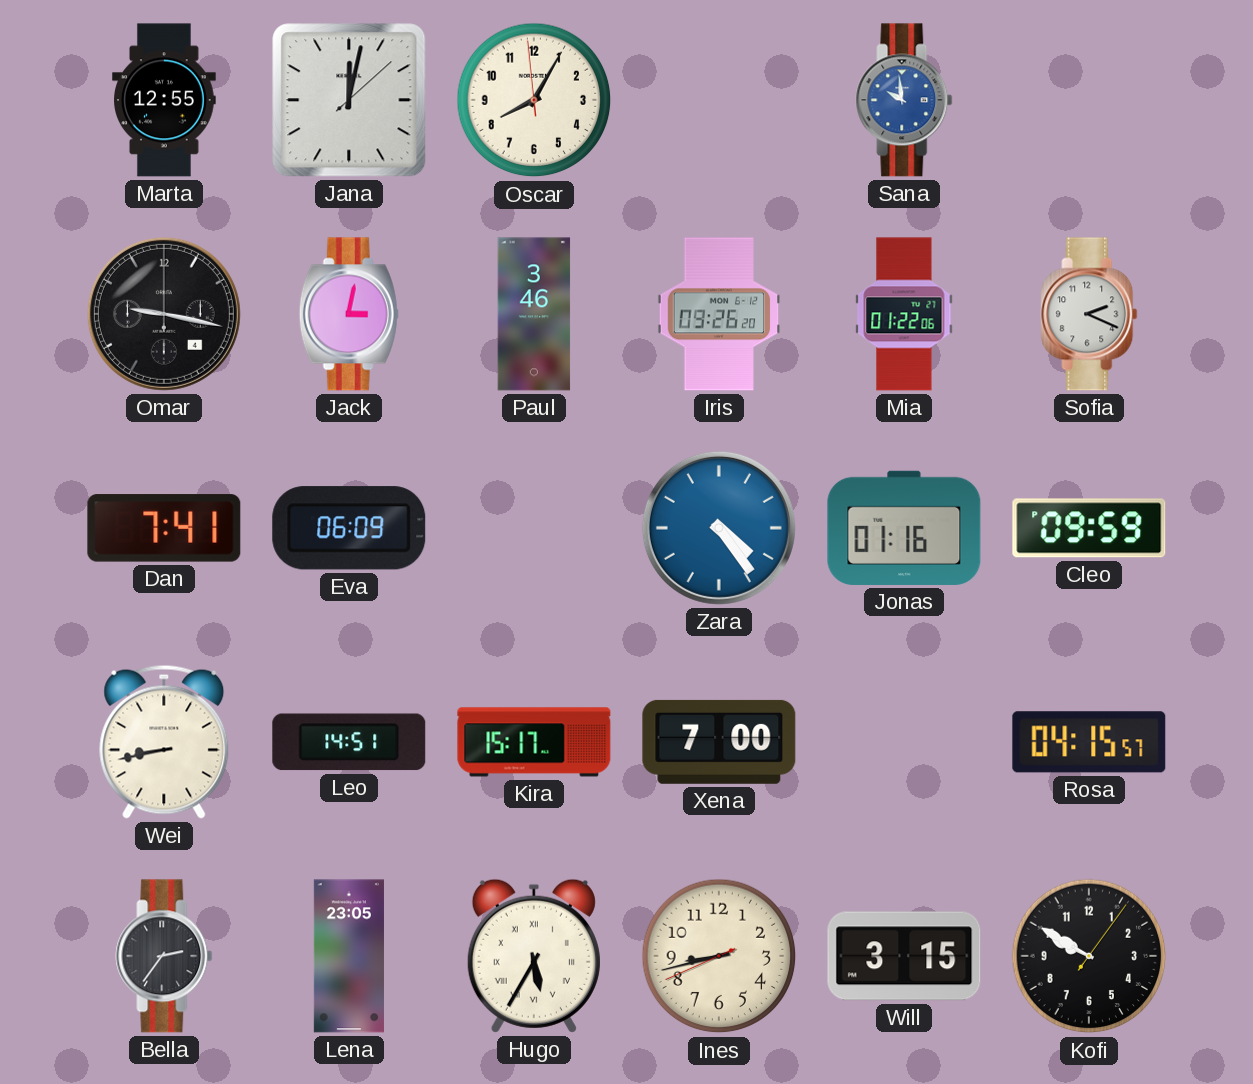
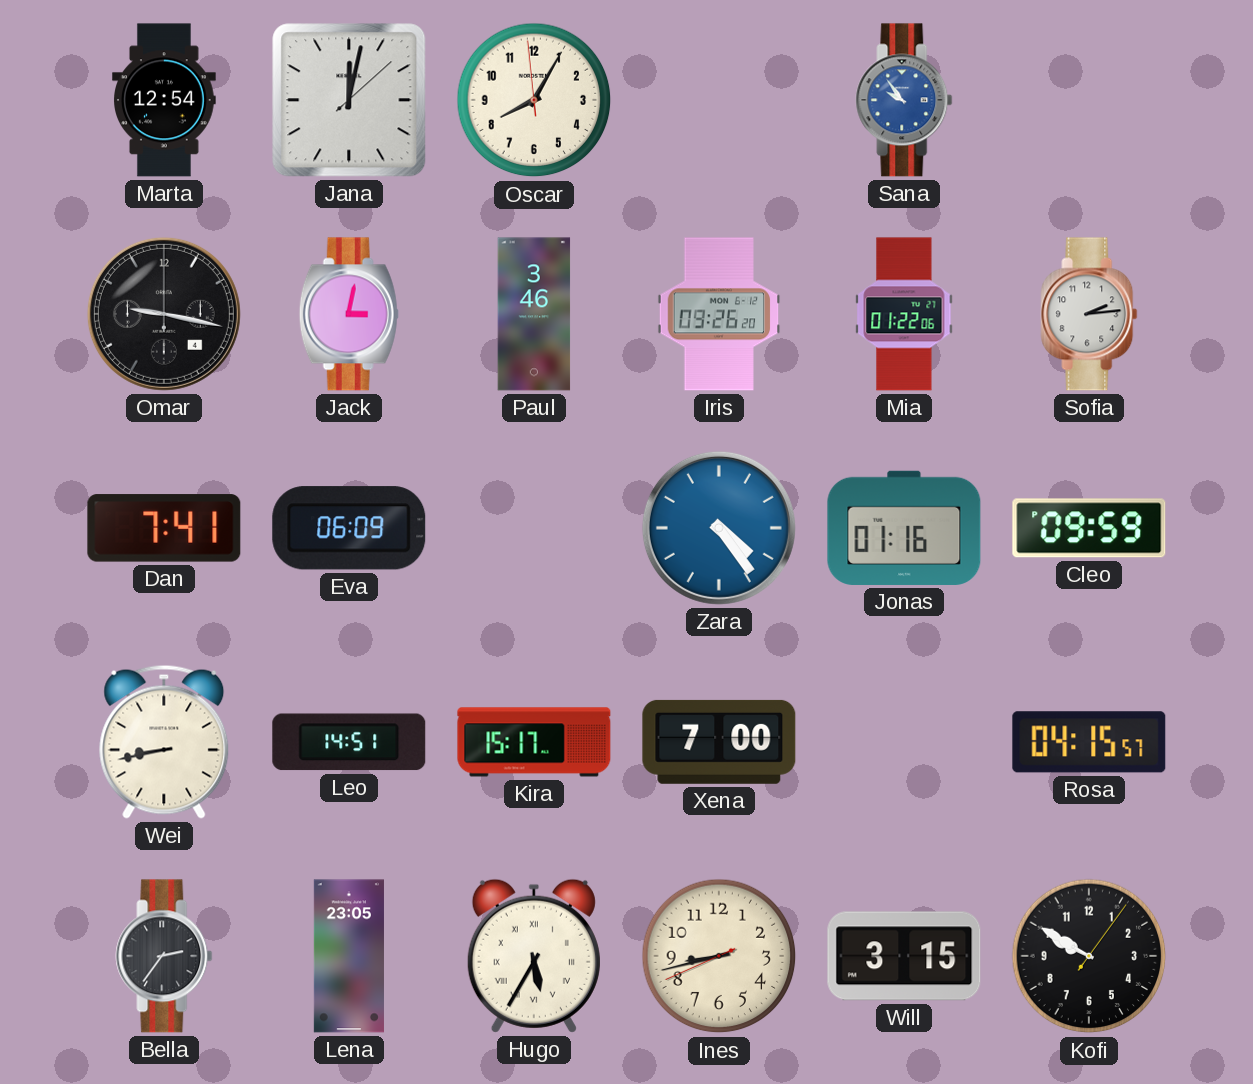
Marta: 12:55 -> 12:54 (165, 100)
Sana: 9:59 -> 9:54 (904, 100)
Sofia: 2:19 -> 2:14 (1089, 314)
